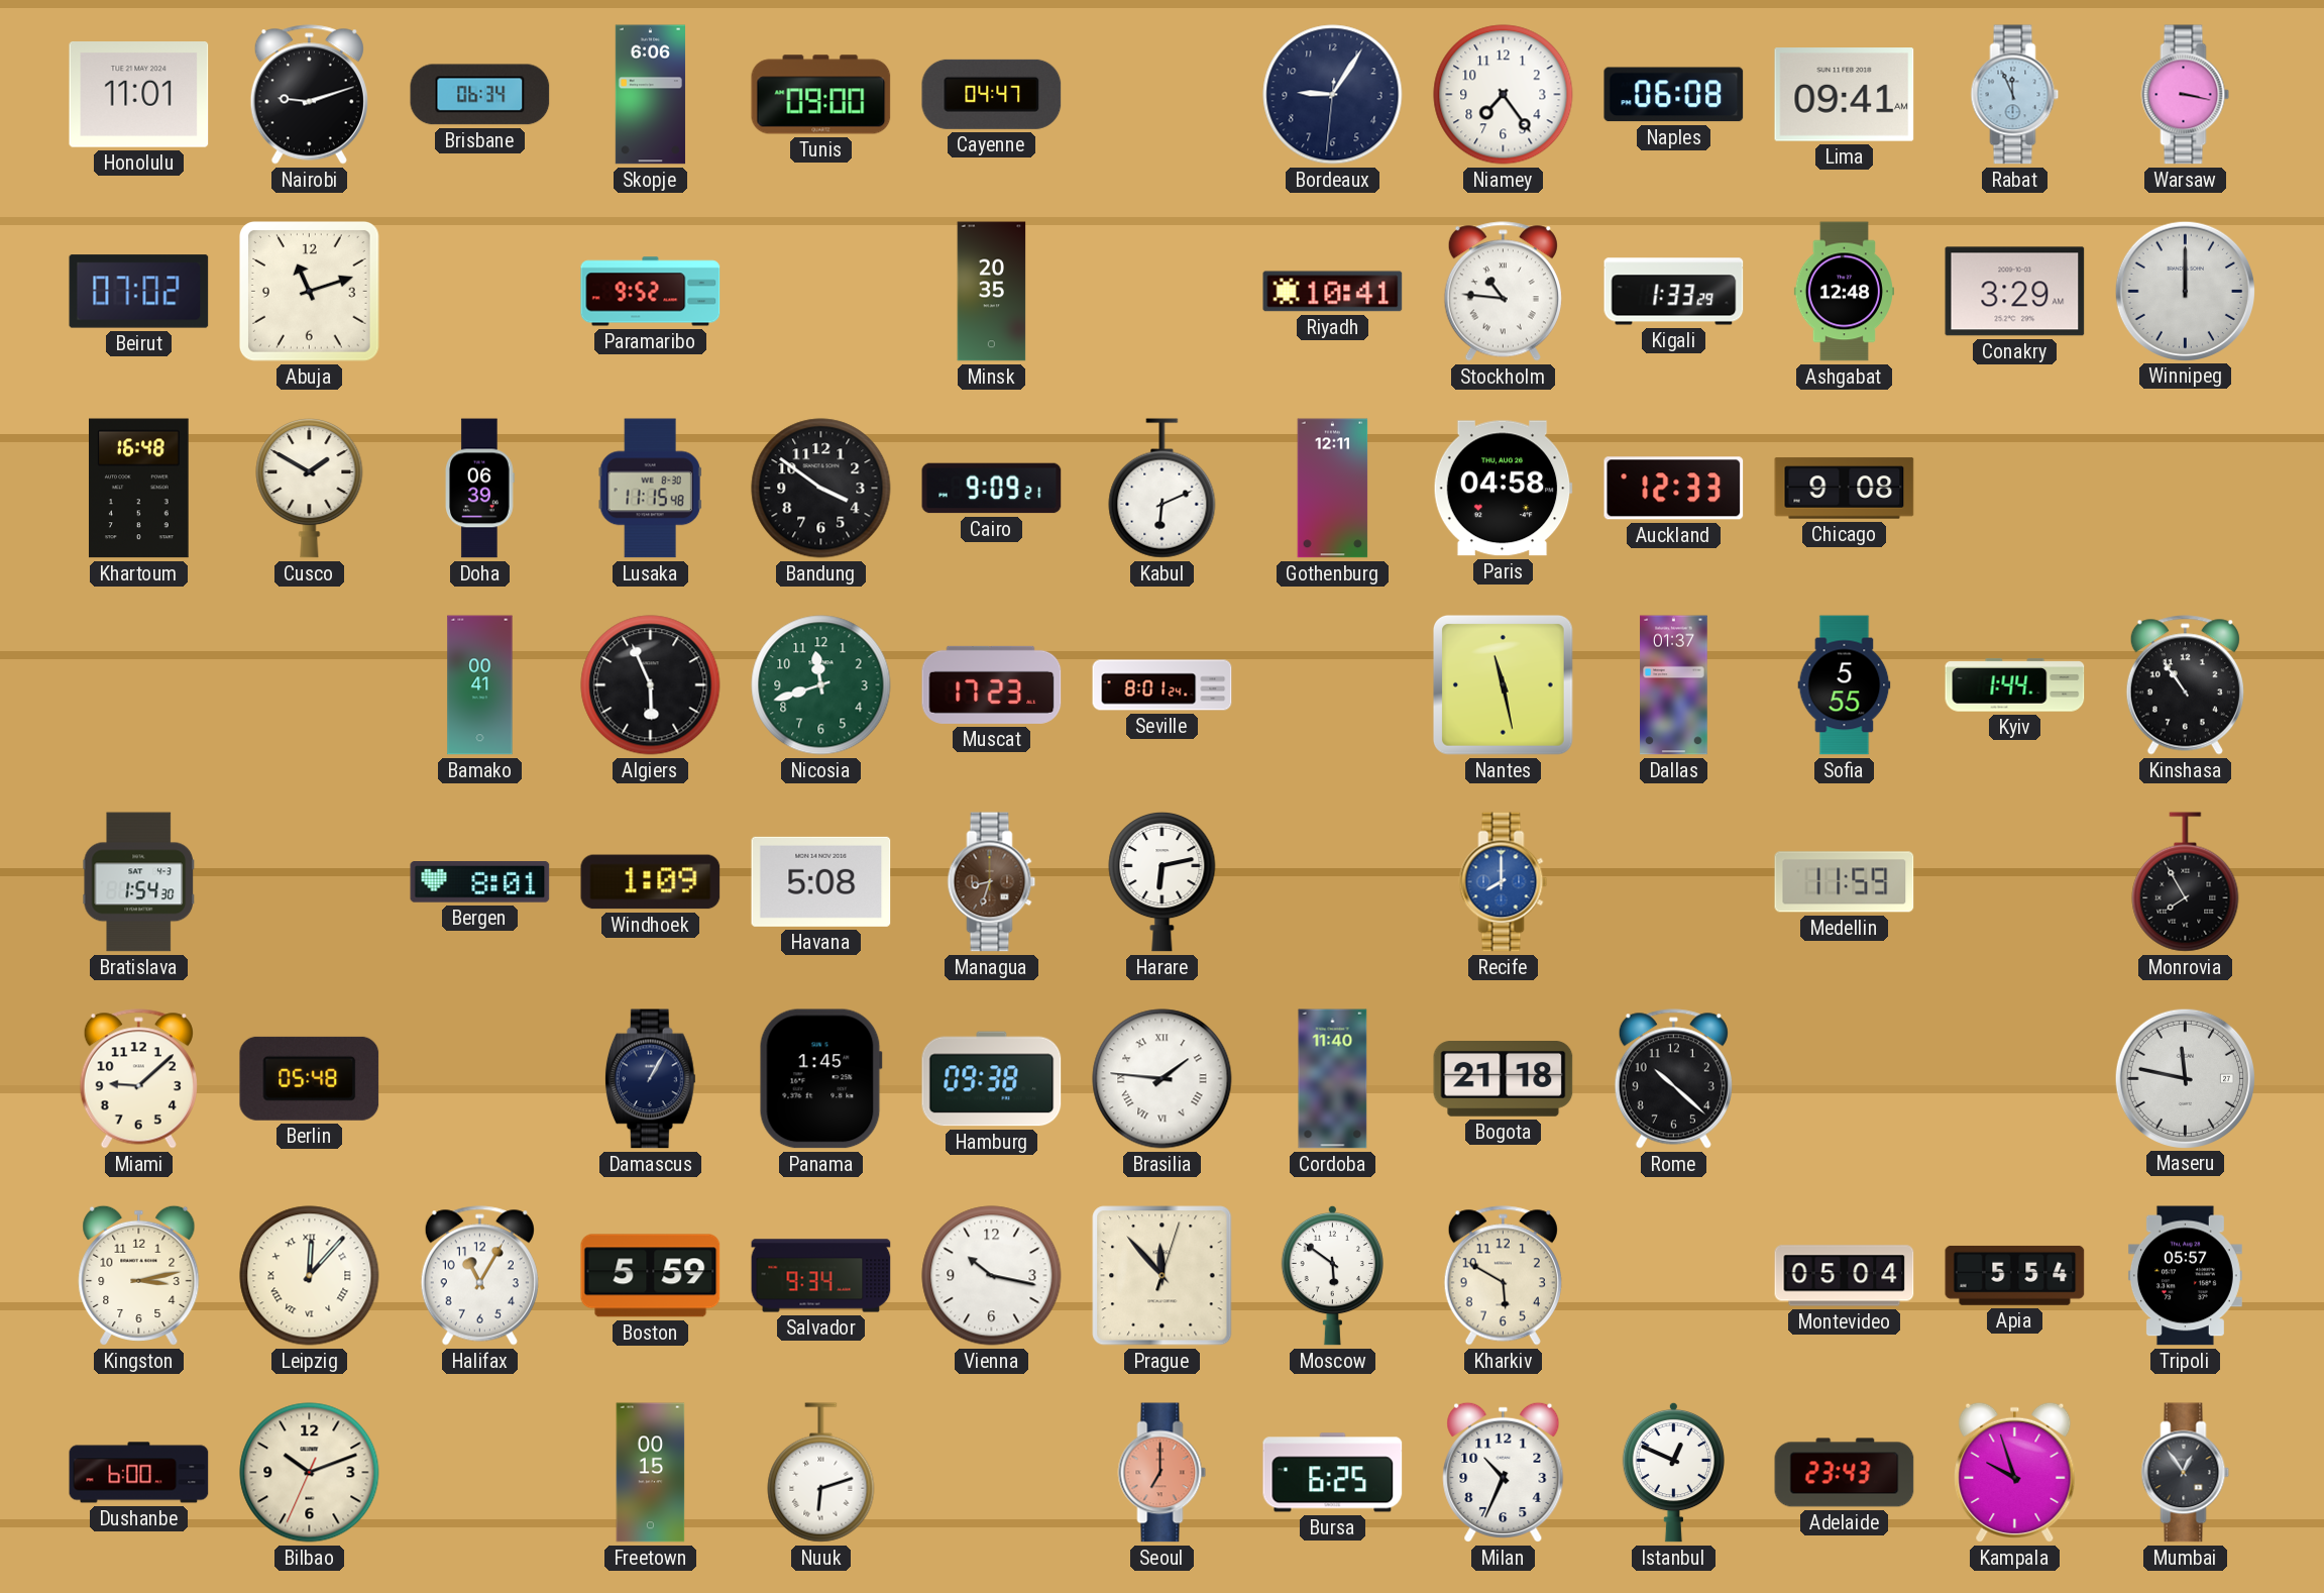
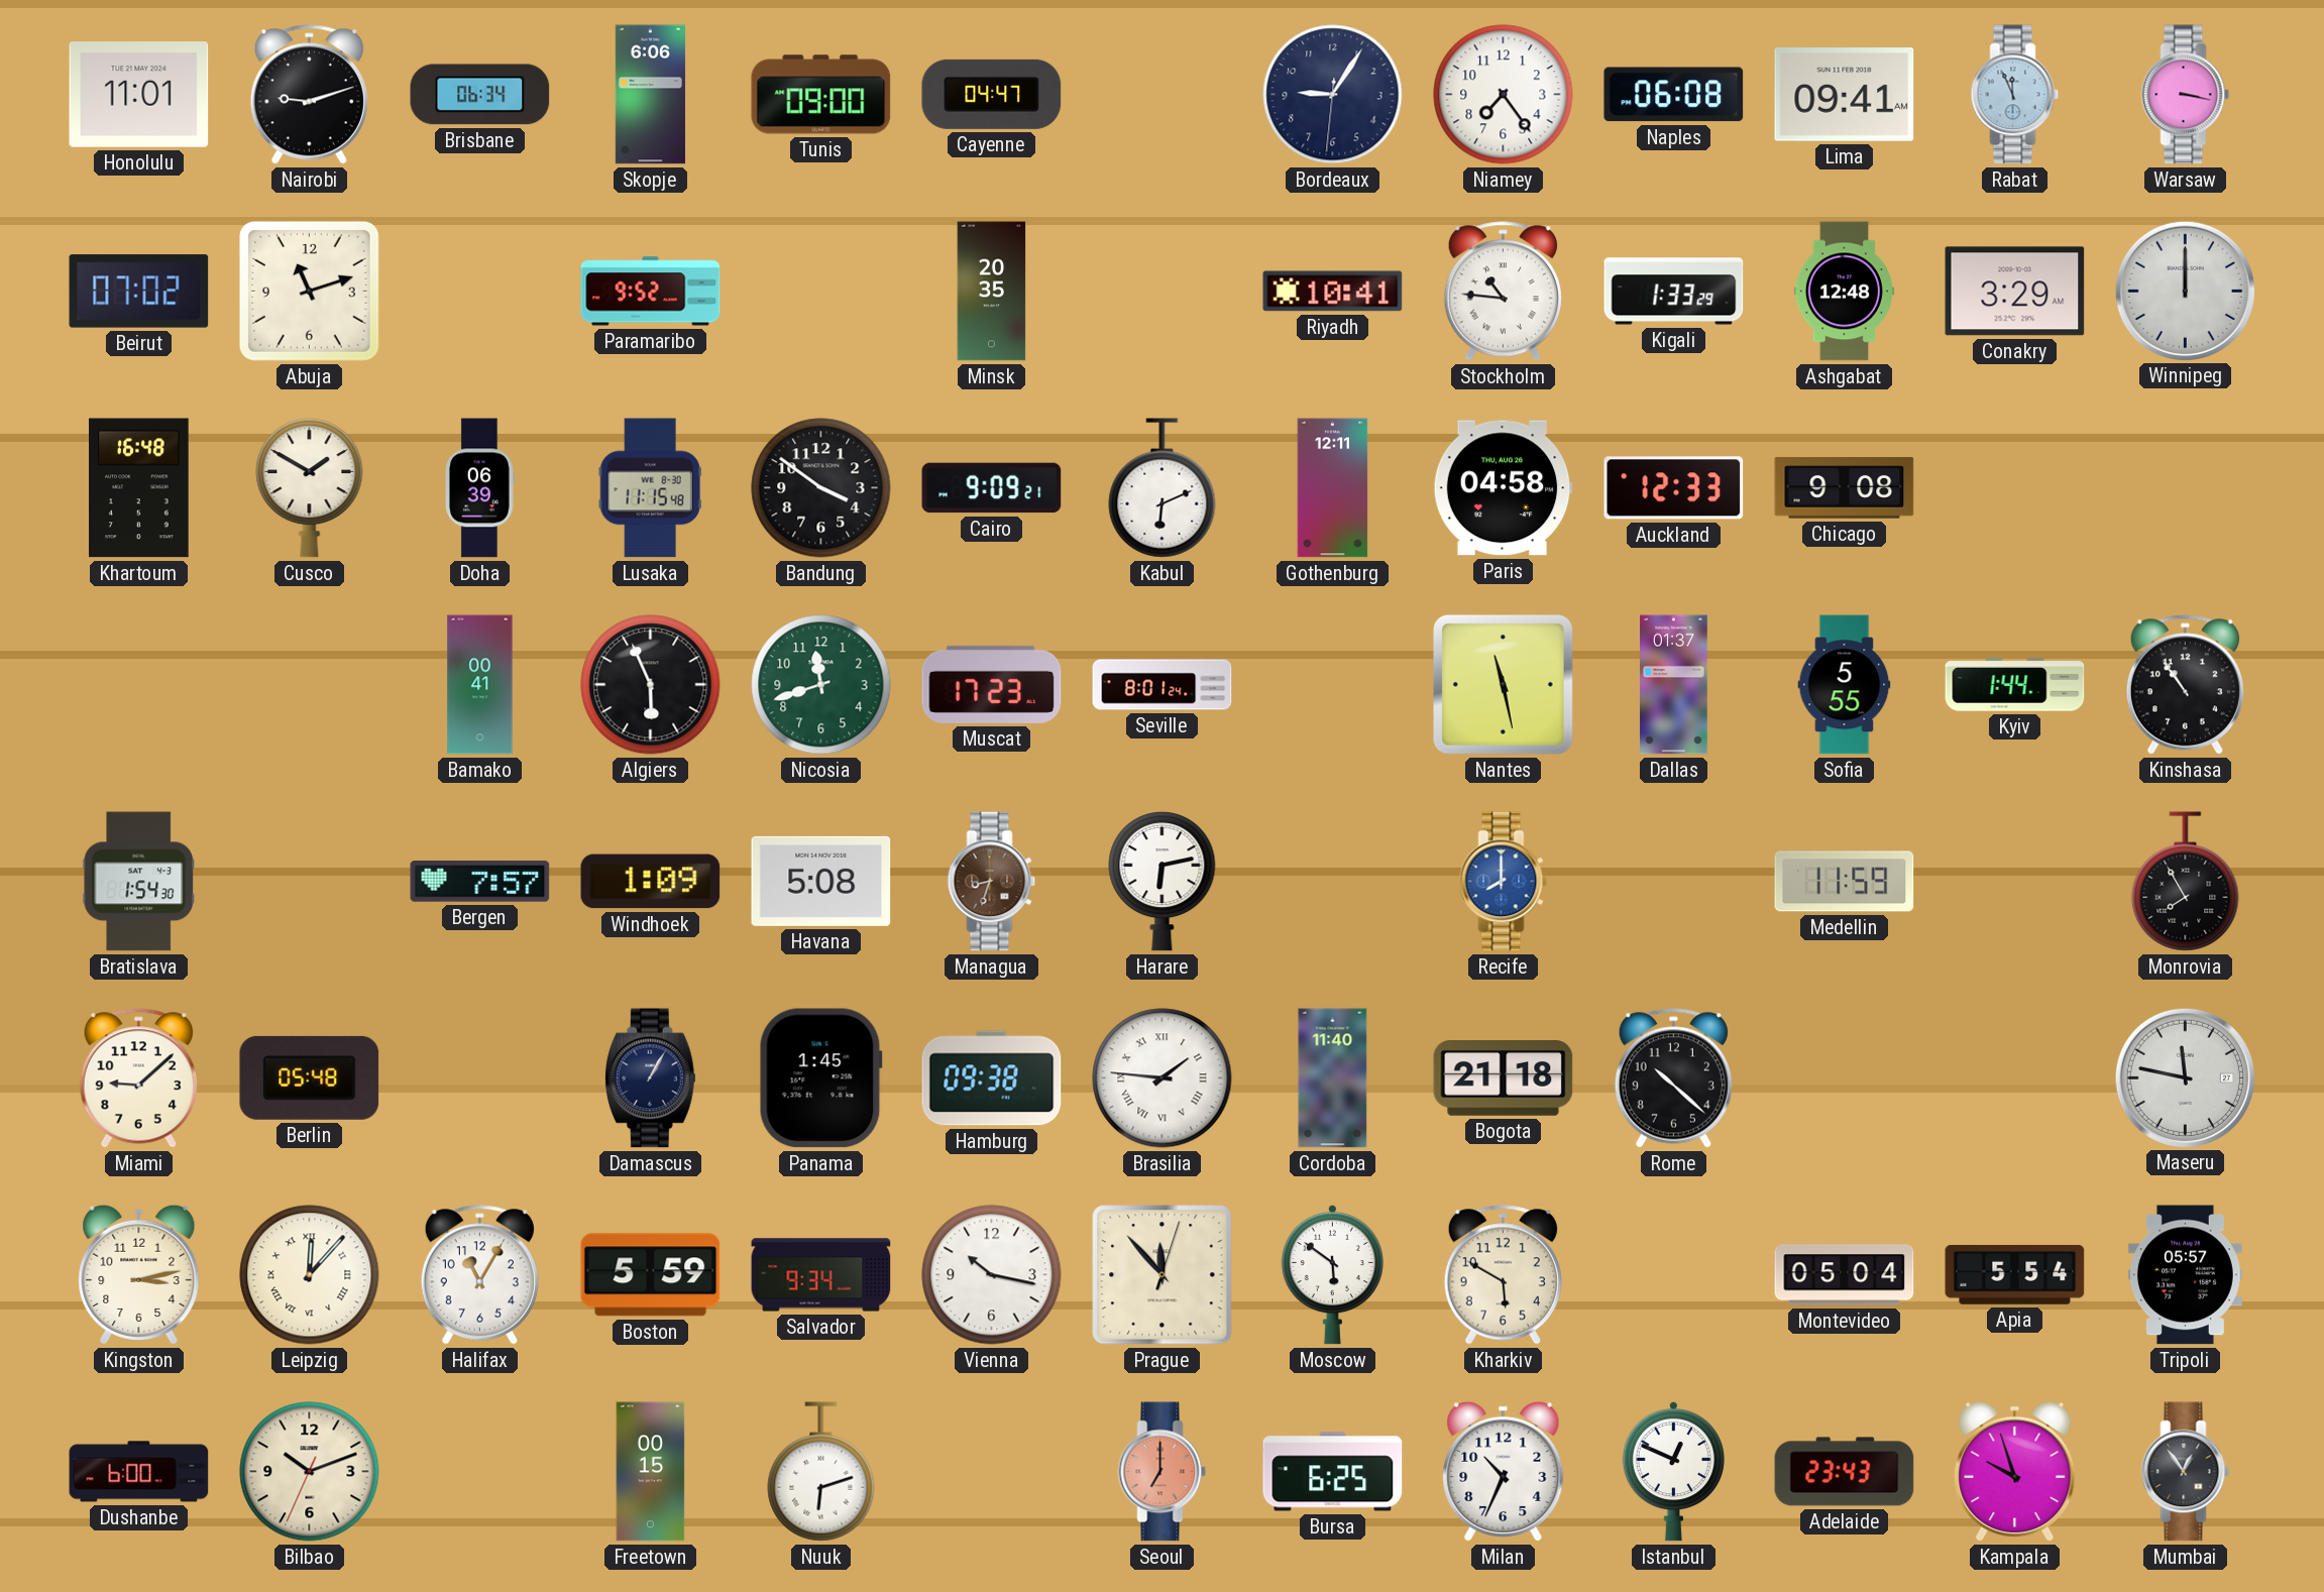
Bergen: 8:01 -> 7:57 (480, 882)
